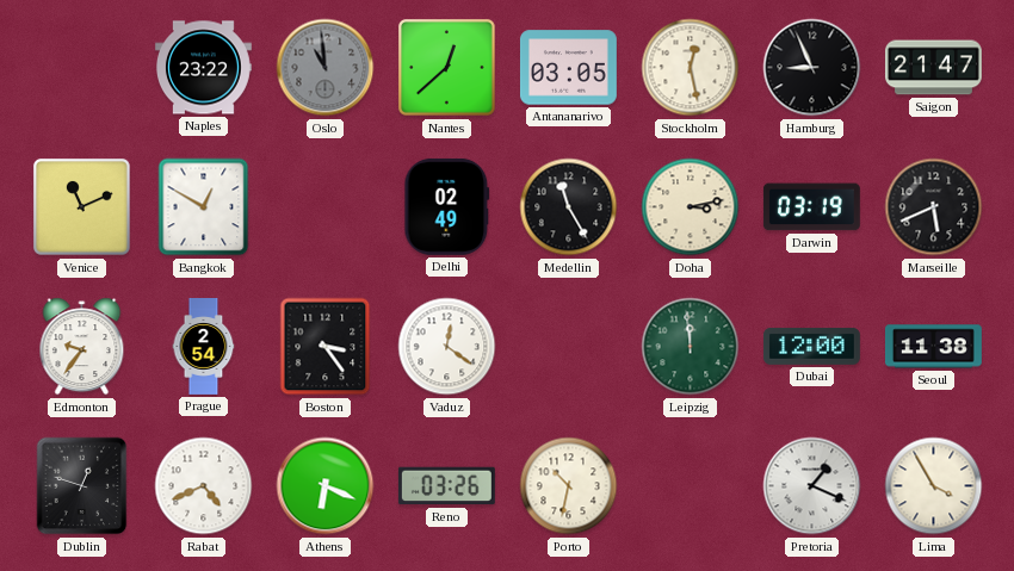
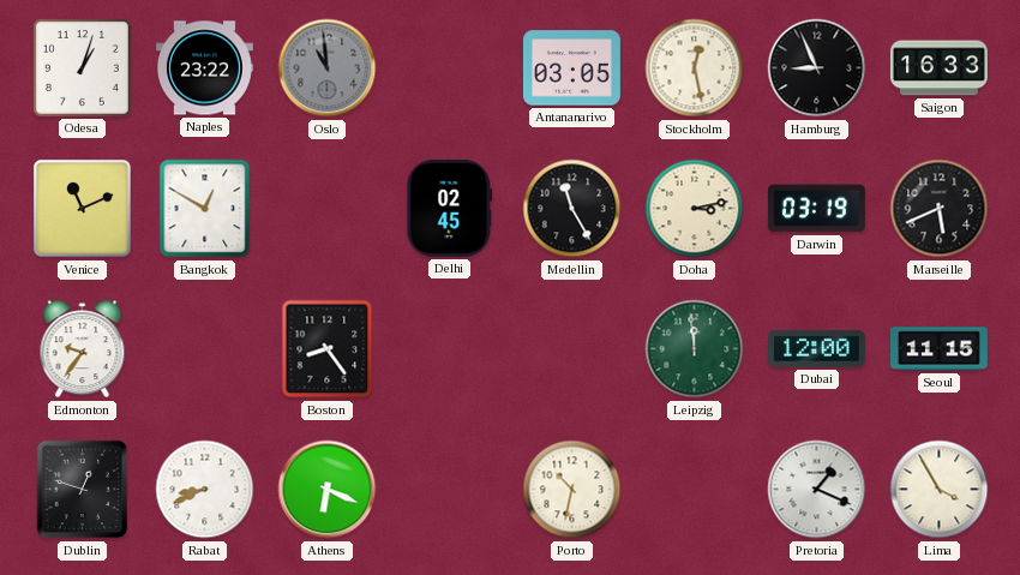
Odesa: none -> 1:03 (82, 67)
Nantes: 12:38 -> none (447, 68)
Saigon: 21:47 -> 16:33 (938, 68)
Delhi: 02:49 -> 02:45 (450, 208)
Prague: 2:54 -> none (204, 347)
Boston: 3:24 -> 8:24 (328, 349)
Vaduz: 12:21 -> none (447, 347)
Seoul: 11:38 -> 11:15 (938, 349)
Rabat: 4:41 -> 8:41 (205, 490)
Reno: 03:26 -> none (446, 486)
